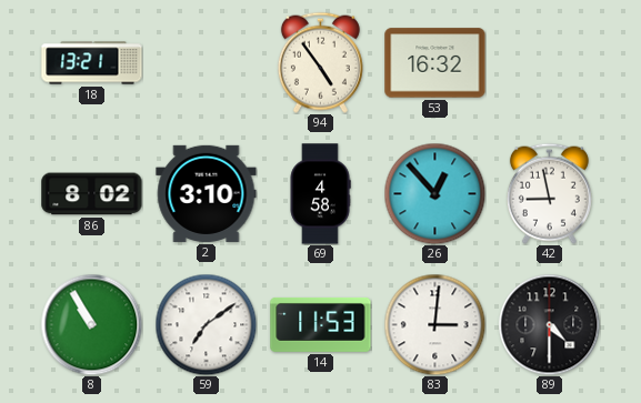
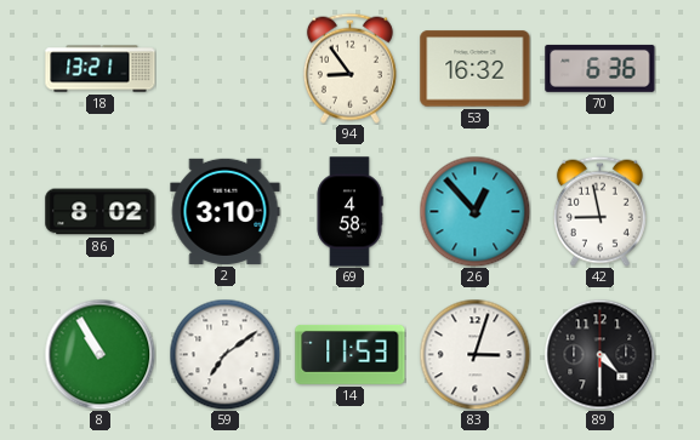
94: 4:54 -> 8:54 (349, 68)
70: none -> 6:36 (601, 68)
83: 3:01 -> 3:03 (474, 354)
